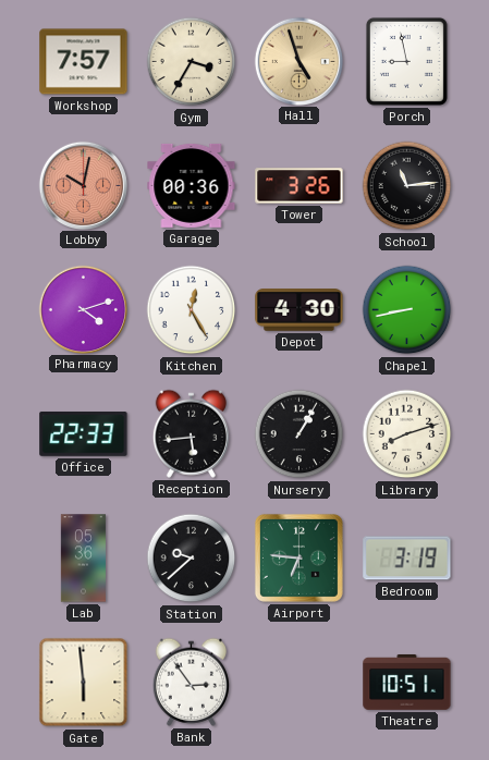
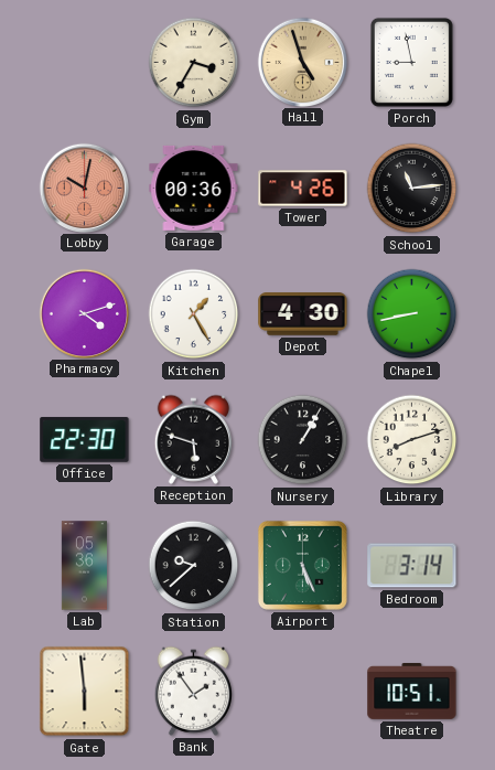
Workshop: 7:57 -> none (84, 62)
Tower: 3:26 -> 4:26 (303, 189)
Kitchen: 12:25 -> 1:25 (194, 314)
Office: 22:33 -> 22:30 (85, 439)
Reception: 5:44 -> 5:48 (193, 439)
Airport: 6:46 -> 5:26 (302, 565)
Bedroom: 3:19 -> 3:14 (412, 566)
Bank: 2:54 -> 1:54 (193, 691)
